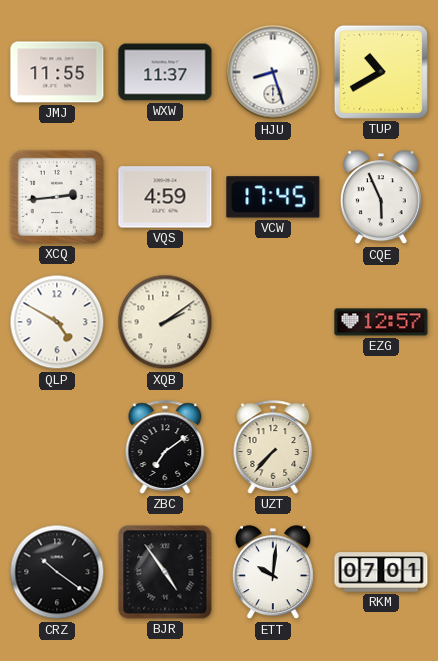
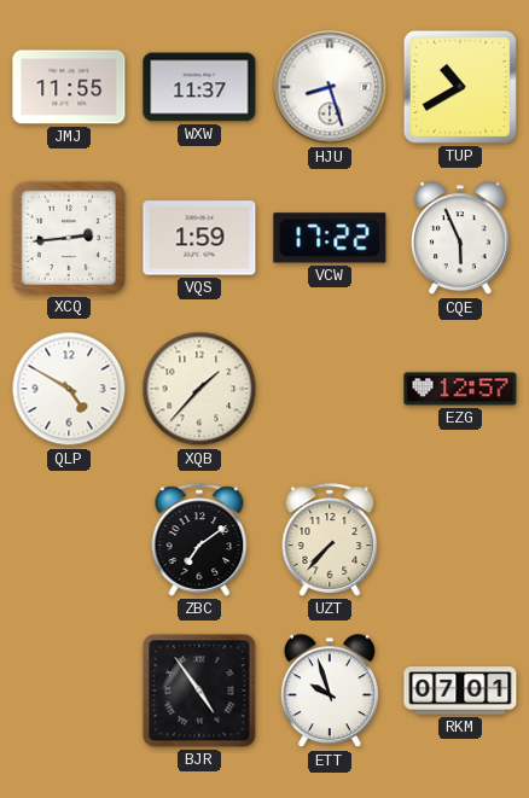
VQS: 4:59 -> 1:59 (199, 238)
VCW: 17:45 -> 17:22 (330, 238)
XQB: 2:09 -> 1:37 (199, 389)
CRZ: 10:21 -> none (57, 572)
ETT: 10:01 -> 9:57 (330, 692)
